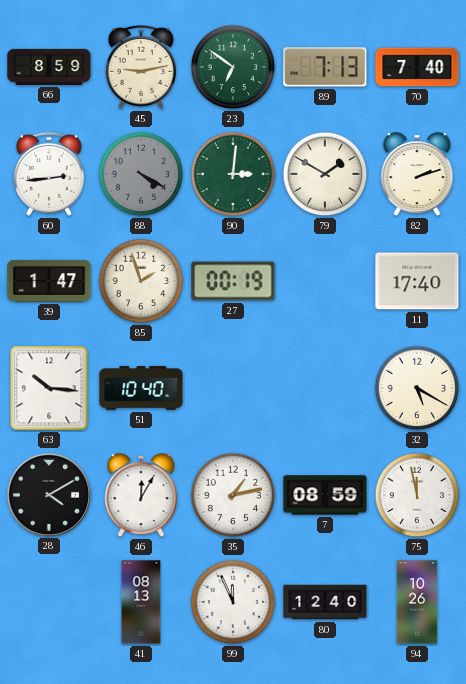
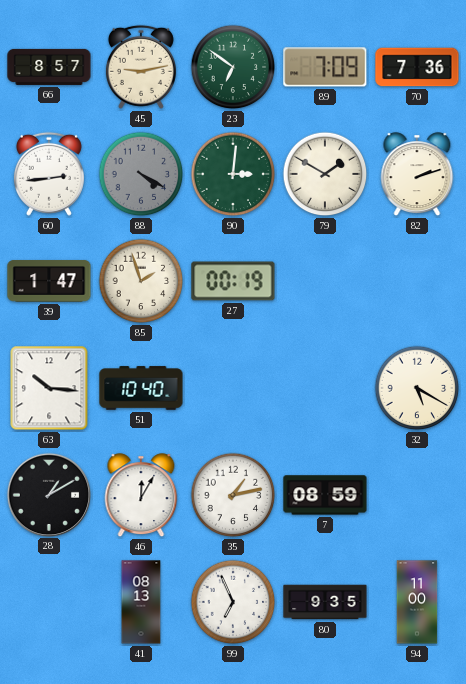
66: 8:59 -> 8:57 (49, 67)
89: 7:13 -> 7:09 (325, 67)
70: 7:40 -> 7:36 (417, 67)
11: 17:40 -> none (417, 281)
28: 4:10 -> 1:10 (48, 494)
75: 11:58 -> none (417, 495)
99: 11:56 -> 6:56 (233, 602)
80: 12:40 -> 9:35 (325, 602)
94: 10:26 -> 11:00 (417, 602)
